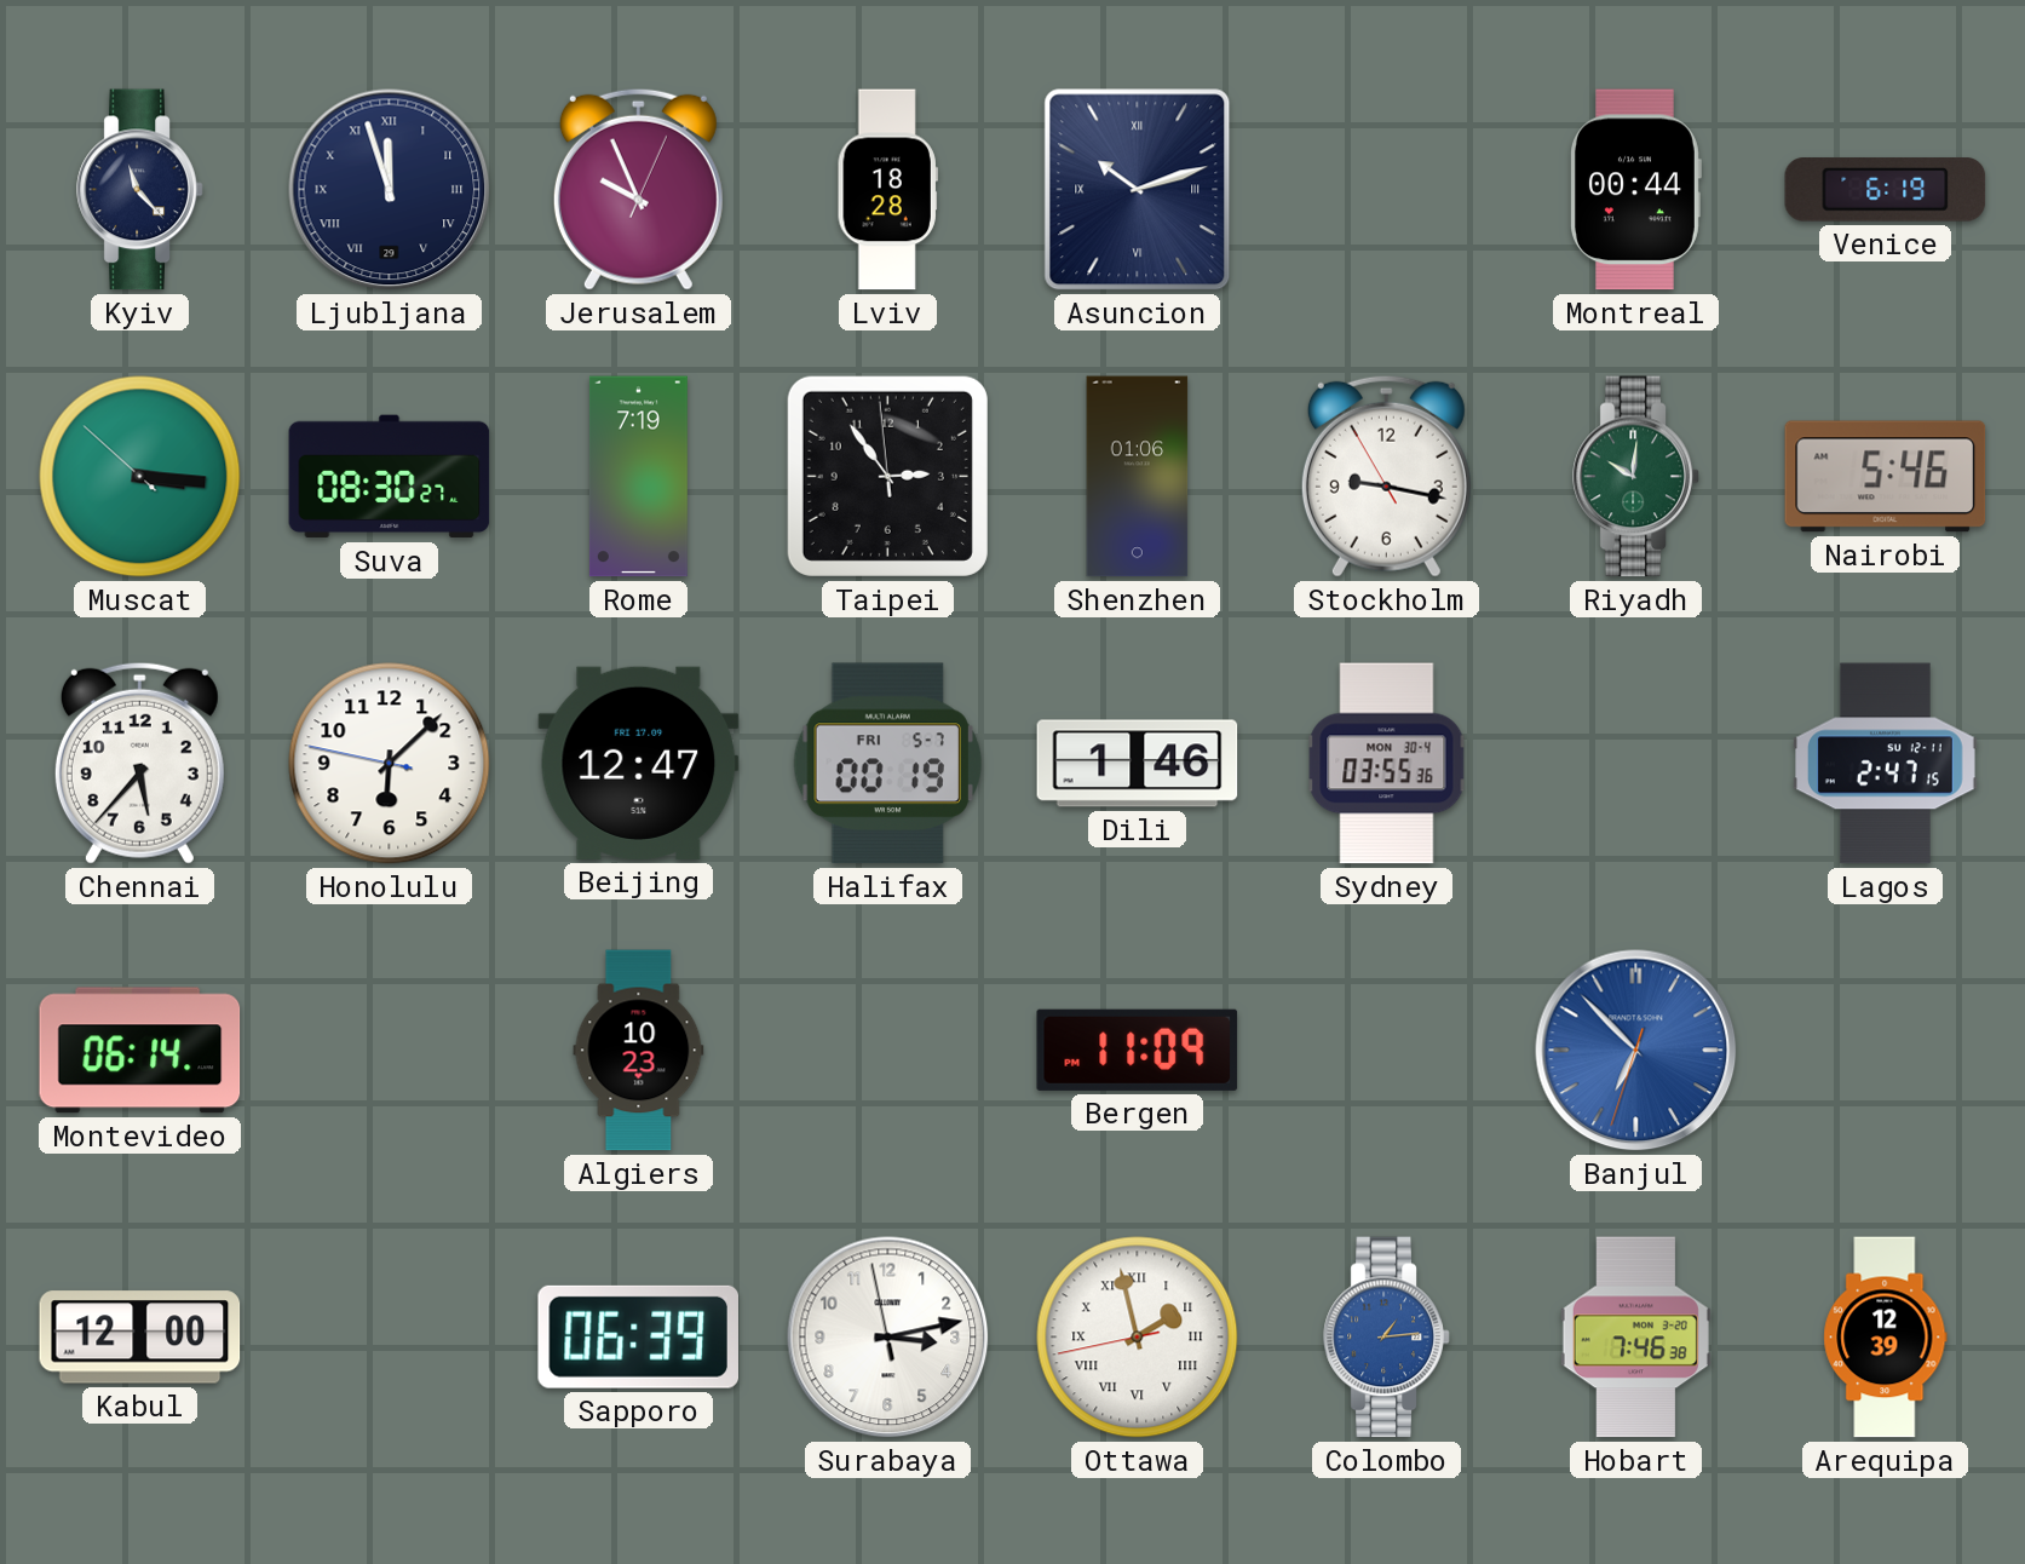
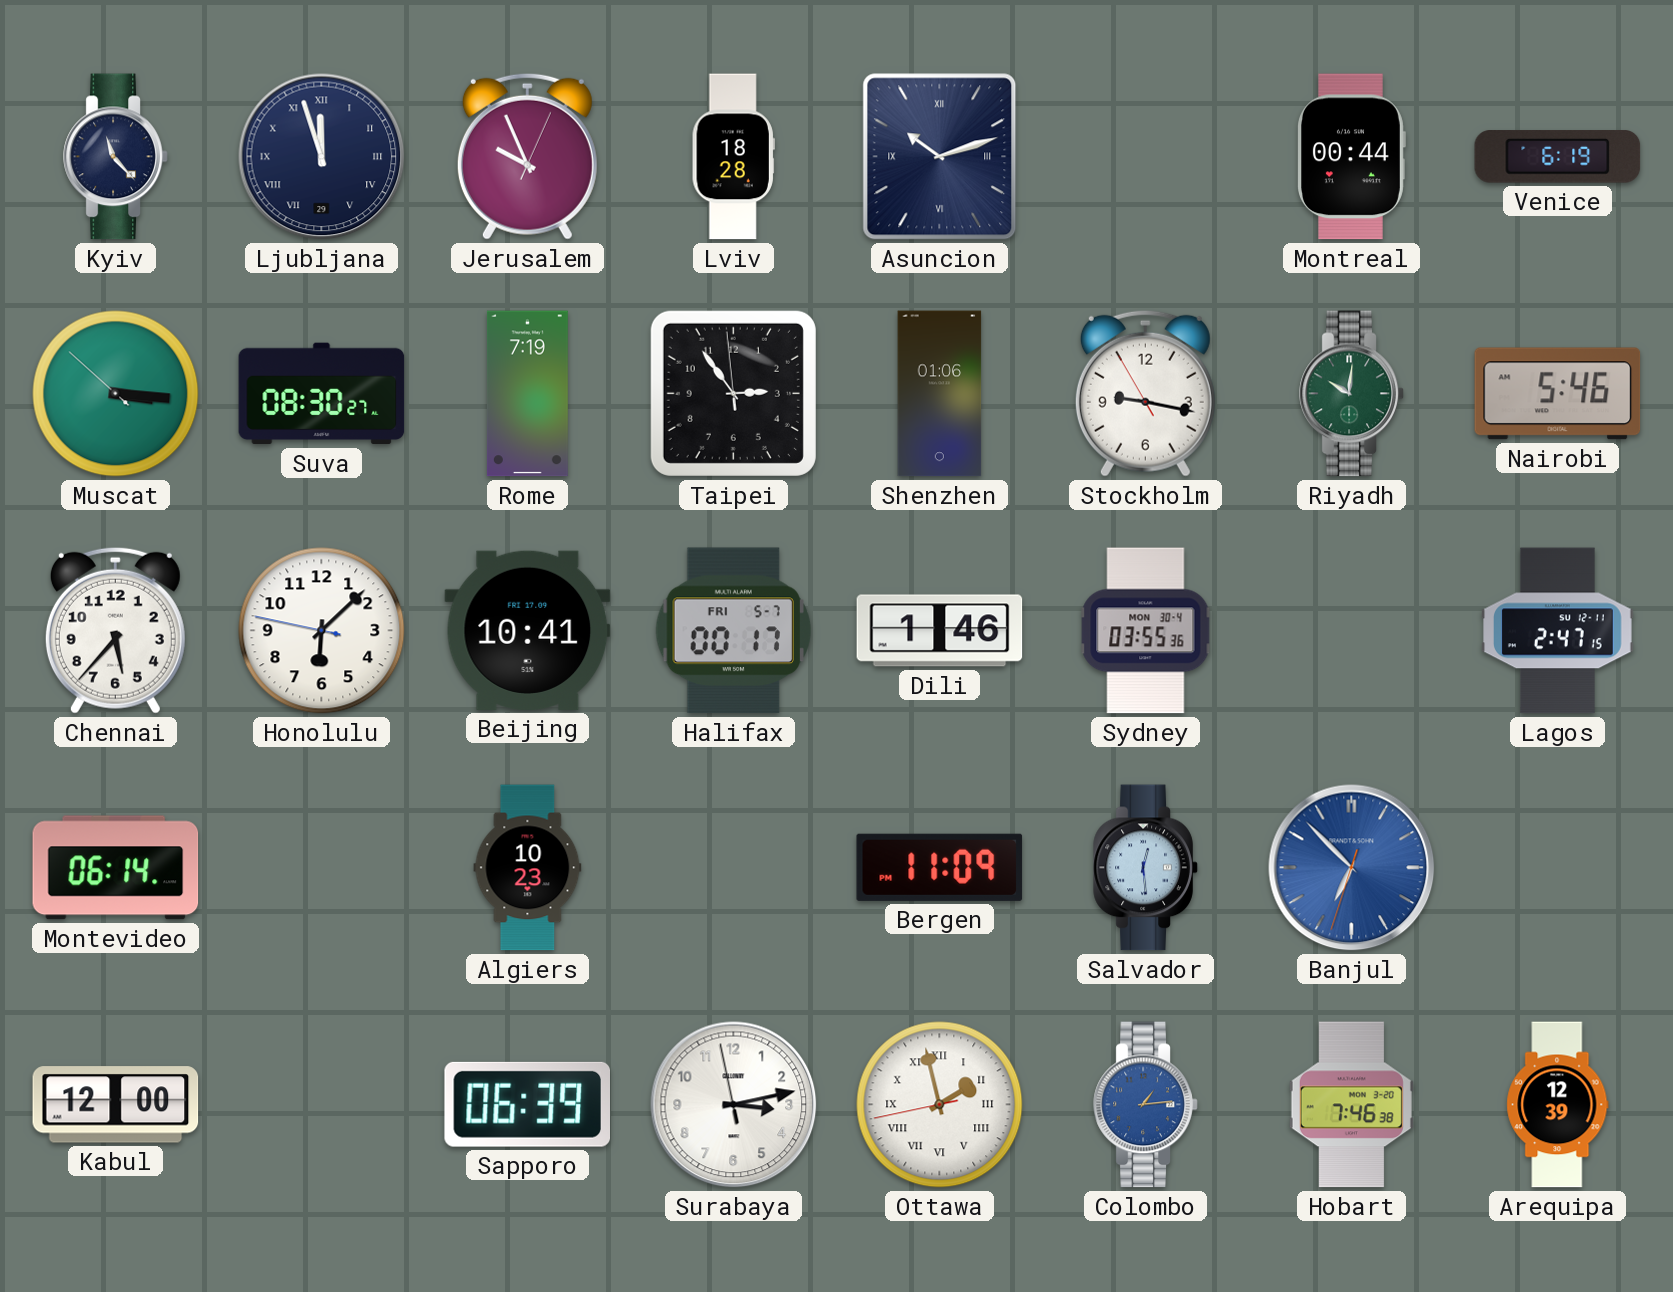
Beijing: 12:47 -> 10:41 (528, 630)
Halifax: 00:19 -> 00:17 (734, 631)
Salvador: none -> 12:29 (1146, 868)
